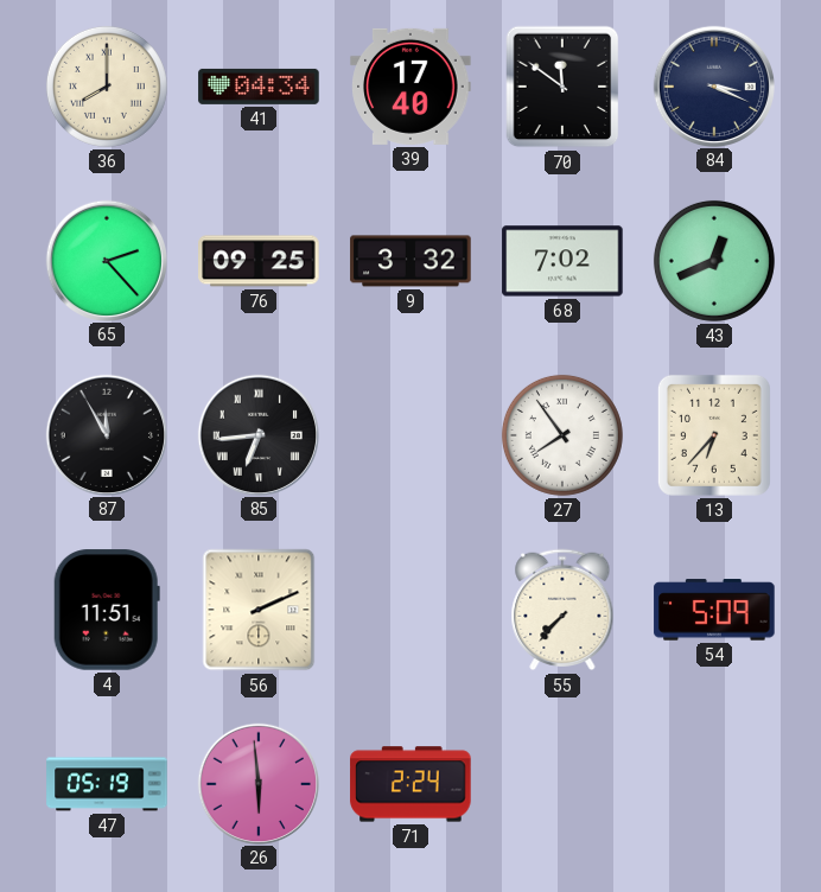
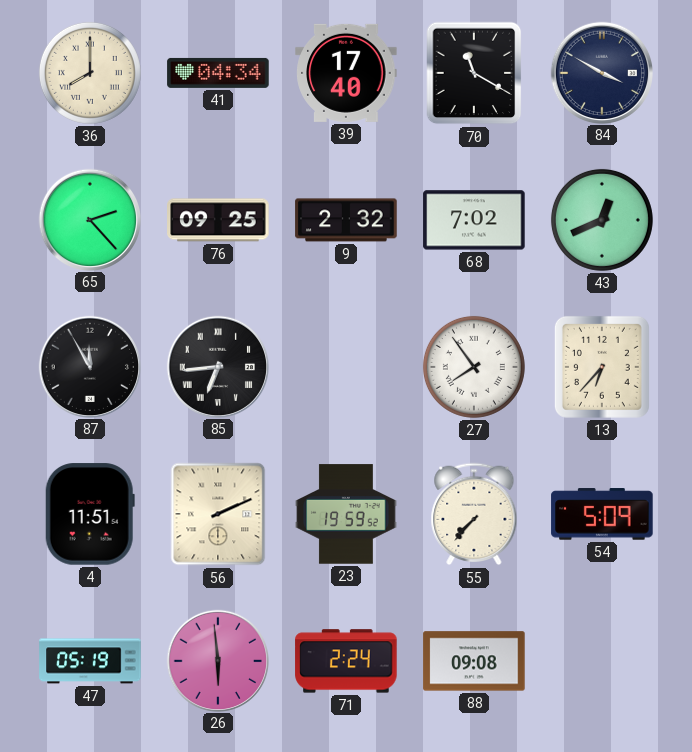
70: 11:51 -> 11:20 (474, 73)
84: 3:19 -> 3:50 (601, 72)
9: 3:32 -> 2:32 (346, 220)
23: none -> 19:59 (346, 514)
88: none -> 09:08 (474, 661)
